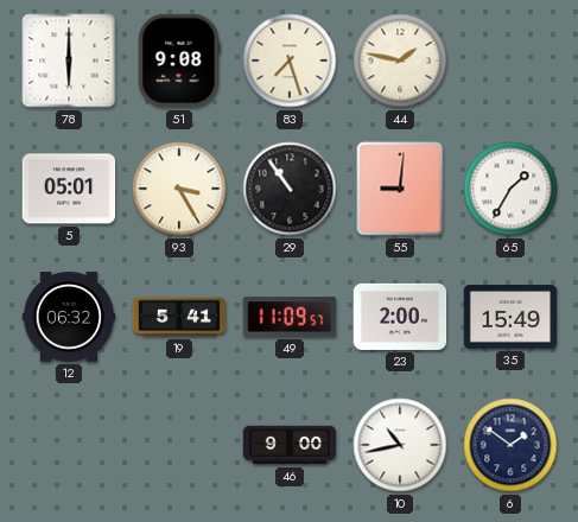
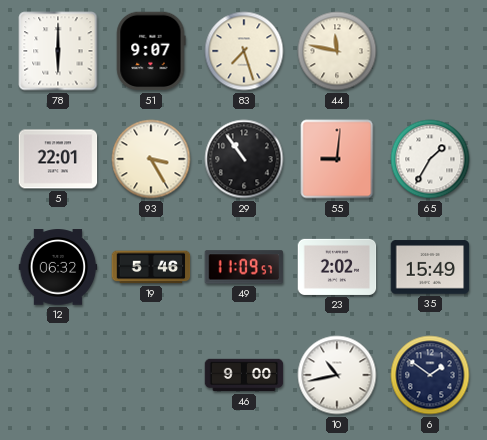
51: 9:08 -> 9:07 (151, 51)
44: 1:47 -> 11:47 (337, 51)
5: 05:01 -> 22:01 (58, 159)
19: 5:41 -> 5:46 (151, 267)
23: 2:00 -> 2:02 (337, 267)
